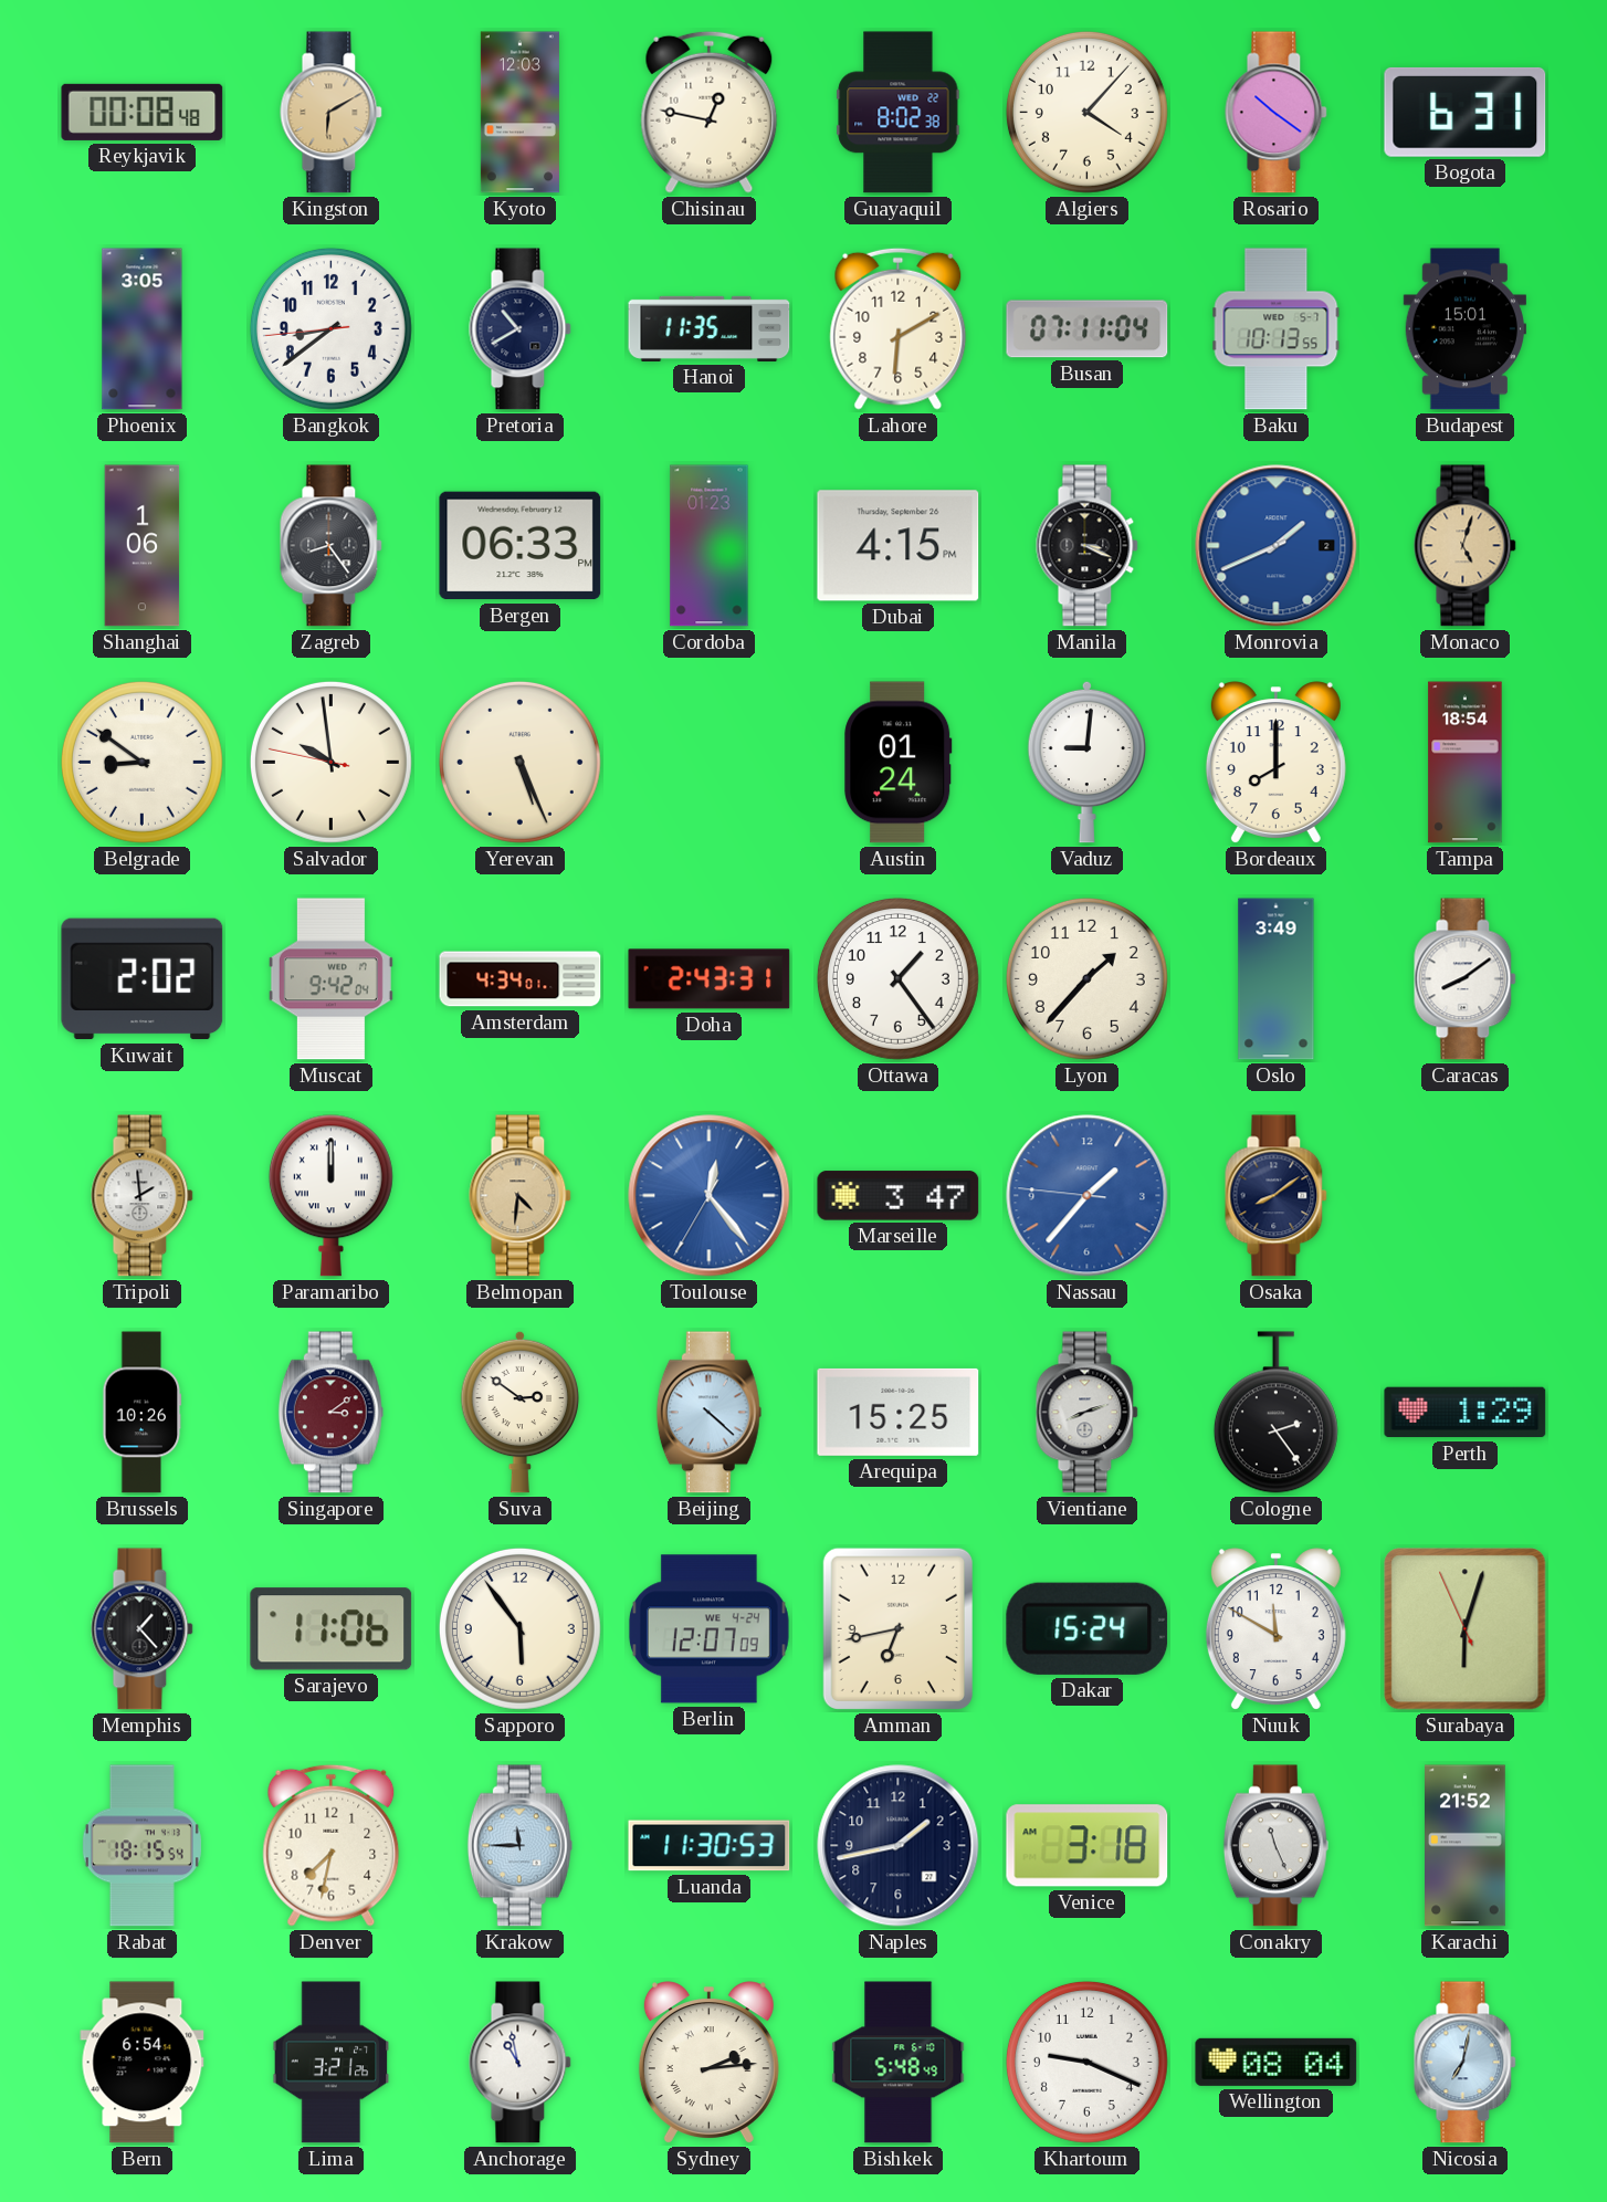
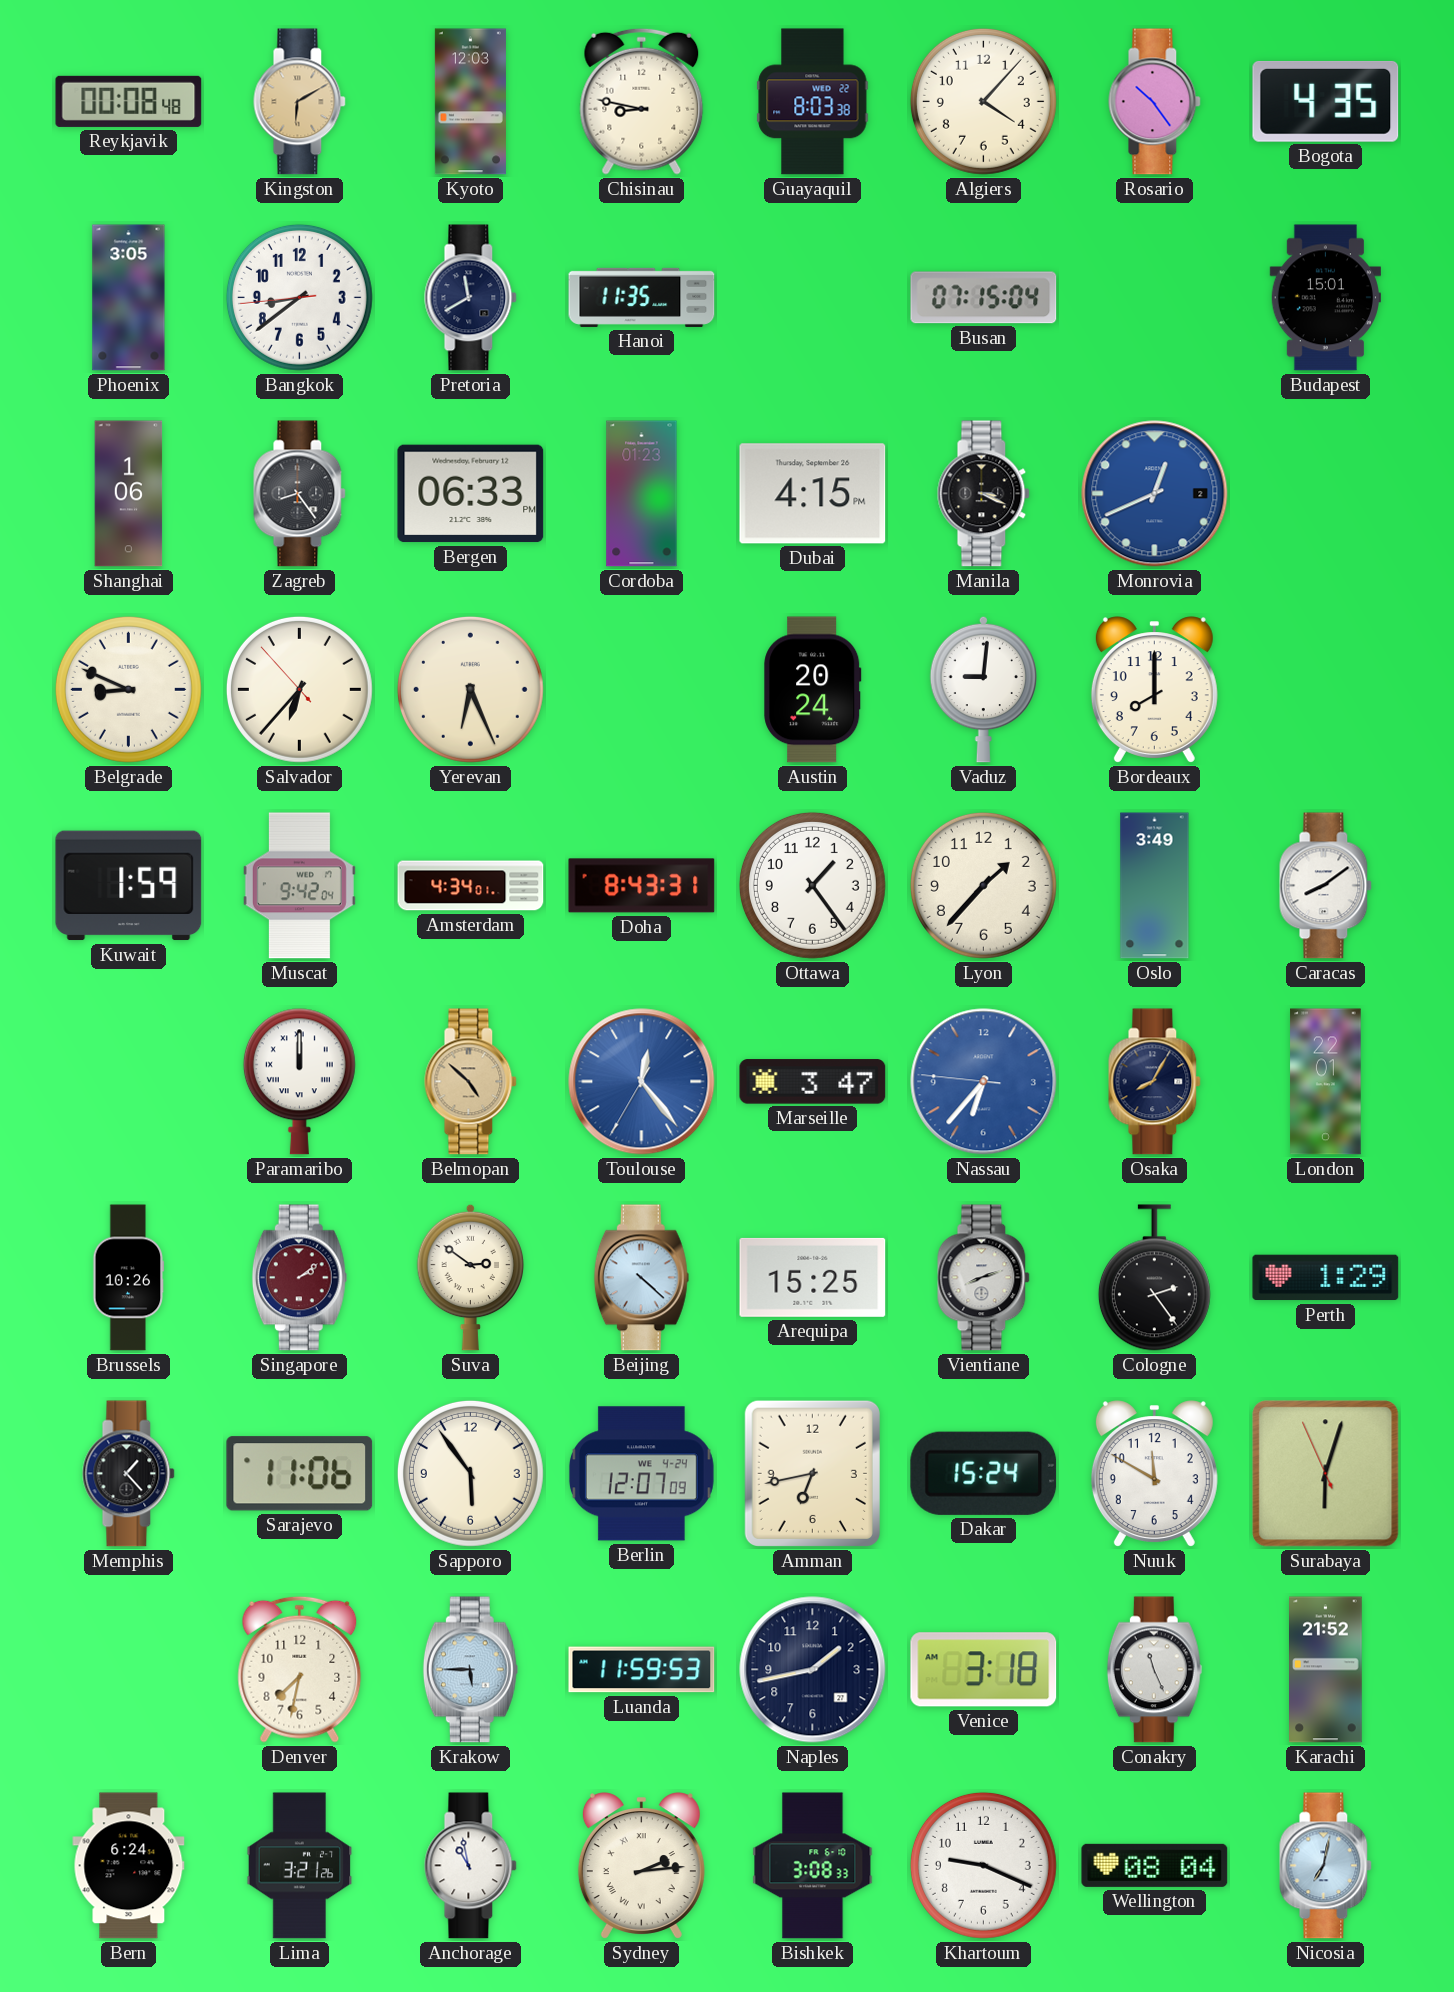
Chisinau: 12:47 -> 8:47 (642, 101)
Guayaquil: 8:02 -> 8:03 (813, 102)
Rosario: 10:21 -> 10:24 (1155, 102)
Bogota: 6:31 -> 4:35 (1326, 101)
Pretoria: 10:40 -> 11:40 (471, 298)
Lahore: 6:10 -> none (899, 328)
Busan: 07:11 -> 07:15 (984, 298)
Baku: 10:13 -> none (1277, 329)
Monrovia: 1:41 -> 12:41 (1155, 494)
Monaco: 5:03 -> none (1466, 546)
Belgrade: 8:51 -> 8:49 (128, 689)
Salvador: 9:58 -> 6:36 (299, 689)
Yerevan: 5:26 -> 6:26 (470, 689)
Austin: 01:24 -> 20:24 (813, 690)
Tampa: 18:54 -> none (1466, 763)
Kuwait: 2:02 -> 1:59 (129, 886)
Doha: 2:43 -> 8:43 (642, 886)
Tripoli: 1:59 -> none (143, 1196)
Belmopan: 4:31 -> 4:52 (471, 1082)
Nassau: 1:36 -> 6:36 (984, 1082)
Osaka: 8:09 -> 8:05 (1155, 1082)
London: none -> 22:01 (1326, 1082)
Singapore: 3:09 -> 2:09 (299, 1278)
Rabat: 18:15 -> none (141, 1846)
Krakow: 11:45 -> 5:45 (470, 1670)
Luanda: 11:30 -> 11:59 (642, 1670)
Bern: 6:54 -> 6:24 (129, 1866)
Bishkek: 5:48 -> 3:08 (813, 1866)
